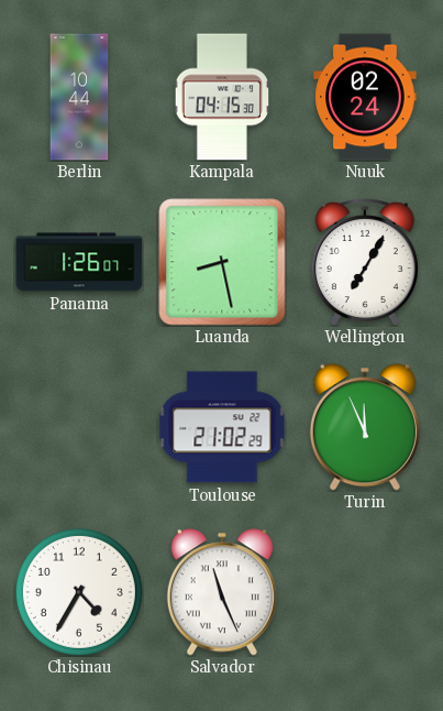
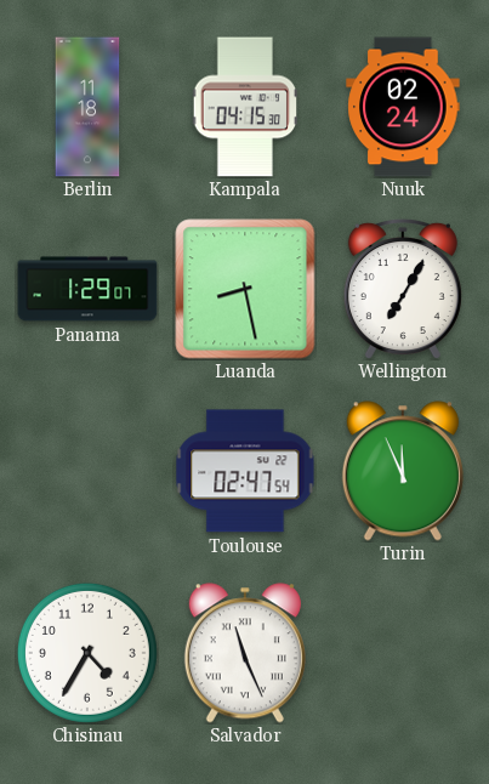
Berlin: 10:44 -> 11:18 (87, 107)
Panama: 1:26 -> 1:29 (87, 289)
Toulouse: 21:02 -> 02:47 (245, 471)
